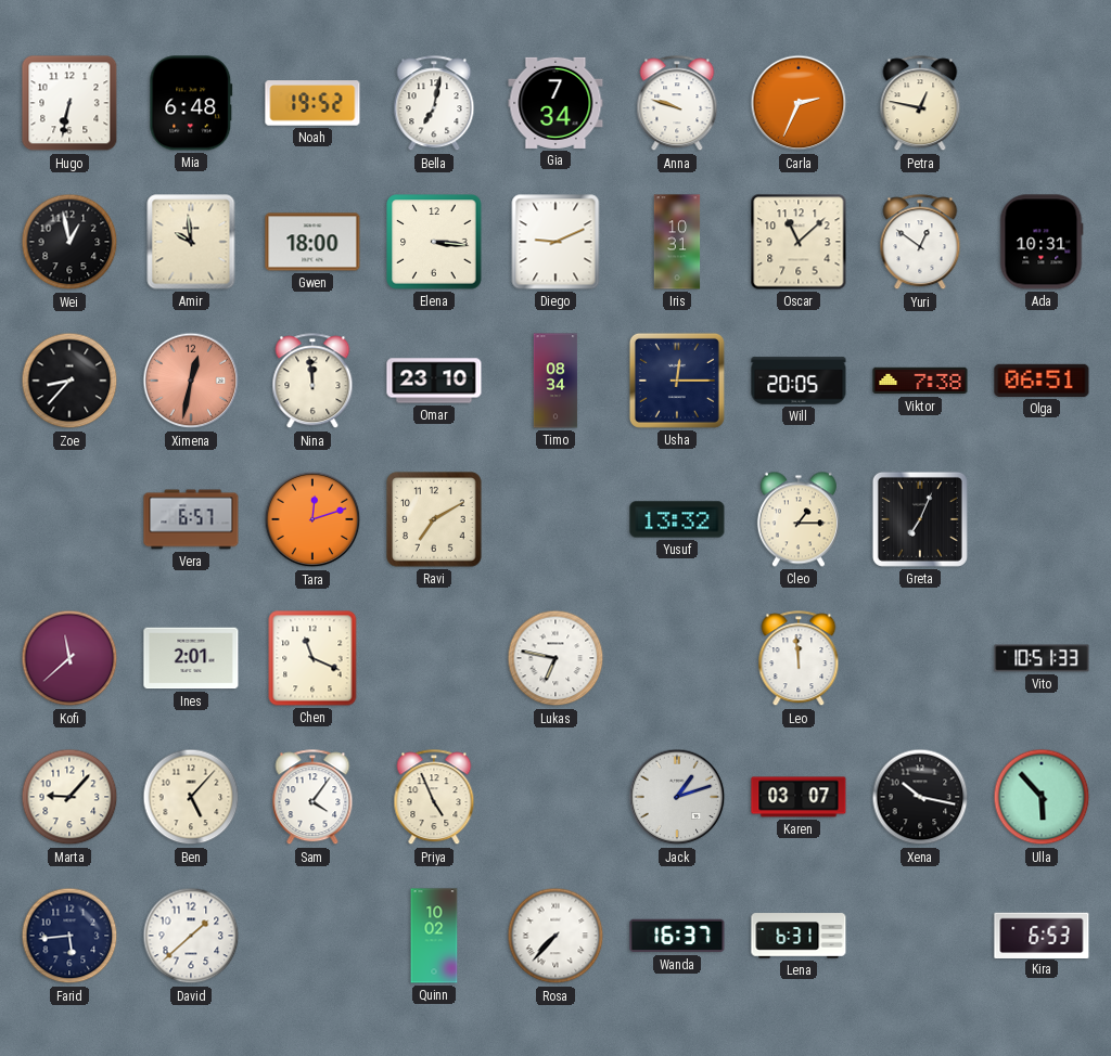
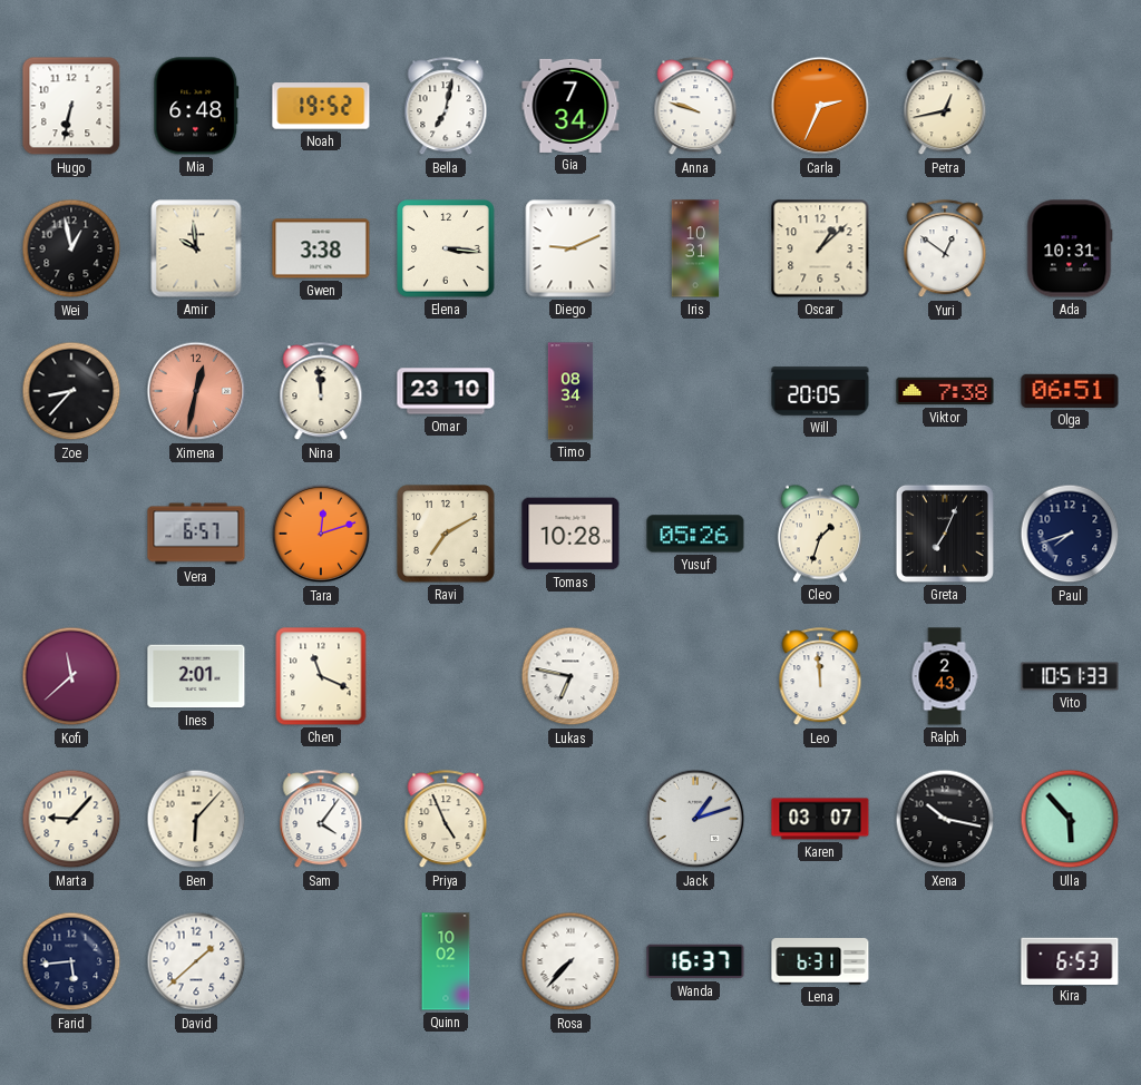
Petra: 12:47 -> 12:43 (945, 107)
Gwen: 18:00 -> 3:38 (321, 248)
Oscar: 11:08 -> 1:08 (820, 248)
Usha: 12:15 -> none (677, 381)
Tomas: none -> 10:28 (570, 534)
Yusuf: 13:32 -> 05:26 (695, 534)
Cleo: 1:15 -> 1:33 (820, 534)
Paul: none -> 7:42 (1070, 534)
Ralph: none -> 2:43 (945, 676)
Ben: 5:07 -> 6:07 (196, 819)
